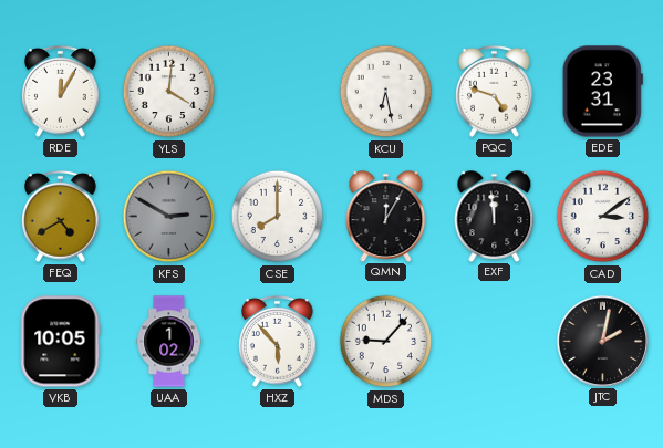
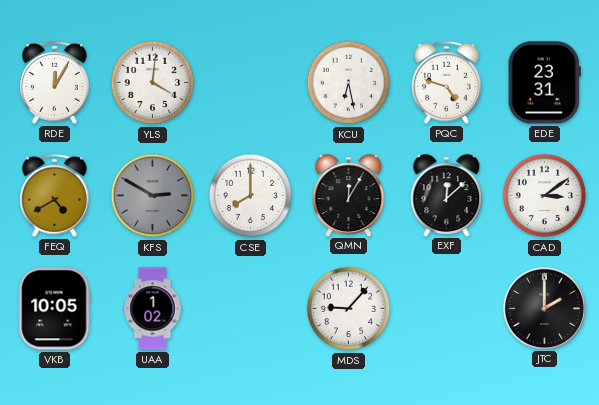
EXF: 11:59 -> 12:08 (447, 195)
HXZ: 5:53 -> none (278, 341)
JTC: 2:02 -> 2:00 (544, 308)
